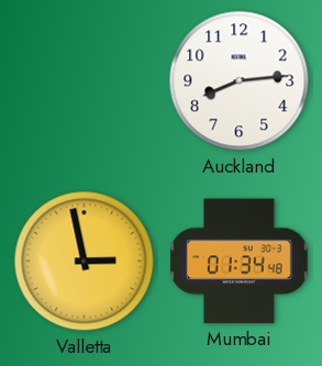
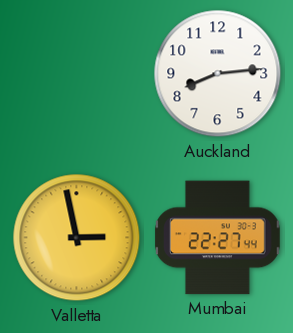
Mumbai: 01:34 -> 22:27 (218, 238)
